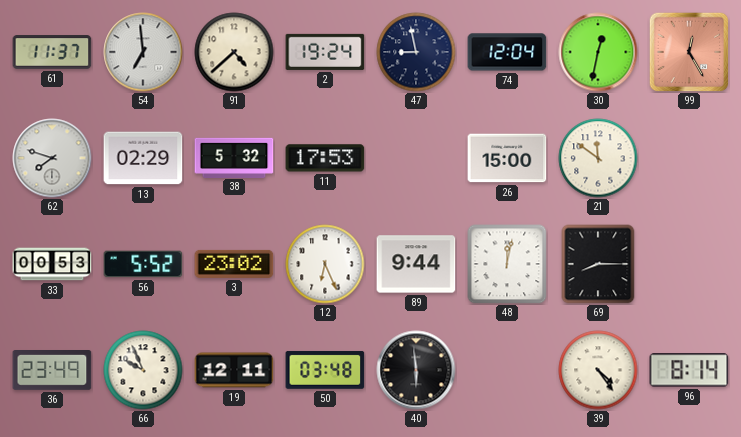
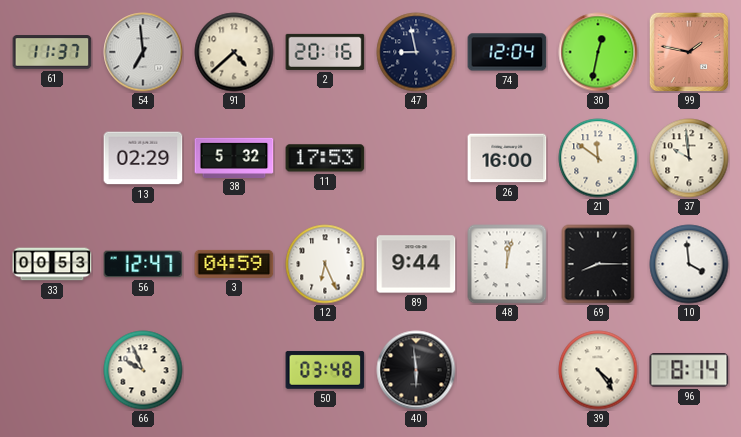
2: 19:24 -> 20:16 (325, 52)
99: 12:25 -> 1:47 (689, 52)
62: 7:48 -> none (52, 158)
26: 15:00 -> 16:00 (507, 158)
37: none -> 9:59 (689, 158)
56: 5:52 -> 12:47 (143, 264)
3: 23:02 -> 04:59 (234, 264)
10: none -> 3:59 (689, 264)
36: 23:49 -> none (52, 371)
19: 12:11 -> none (234, 370)
